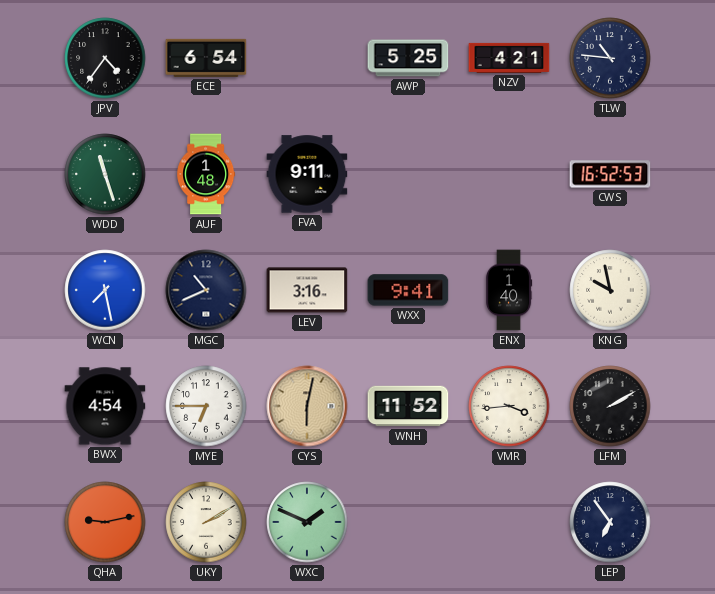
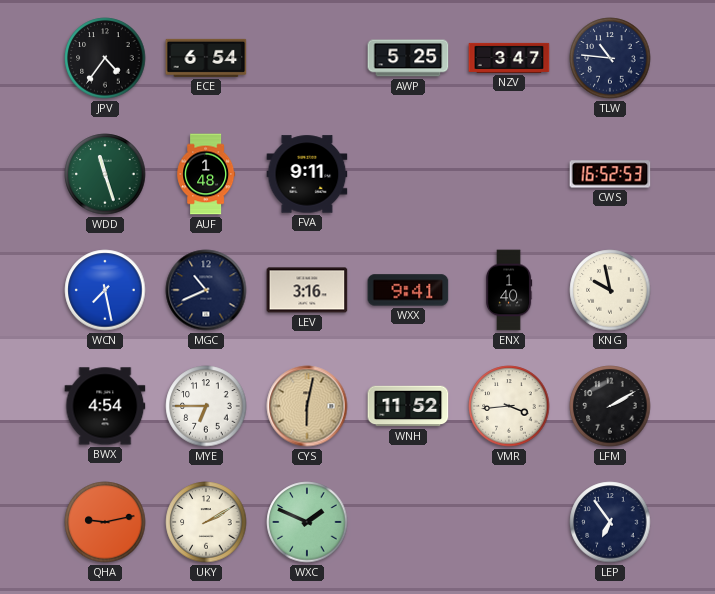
NZV: 4:21 -> 3:47 (509, 58)
